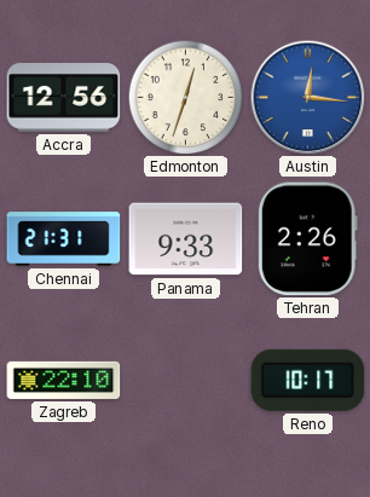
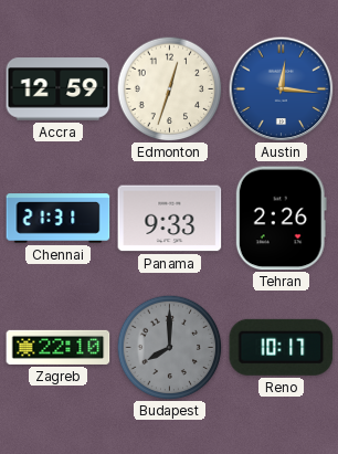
Accra: 12:56 -> 12:59 (59, 89)
Budapest: none -> 8:00 (169, 347)
